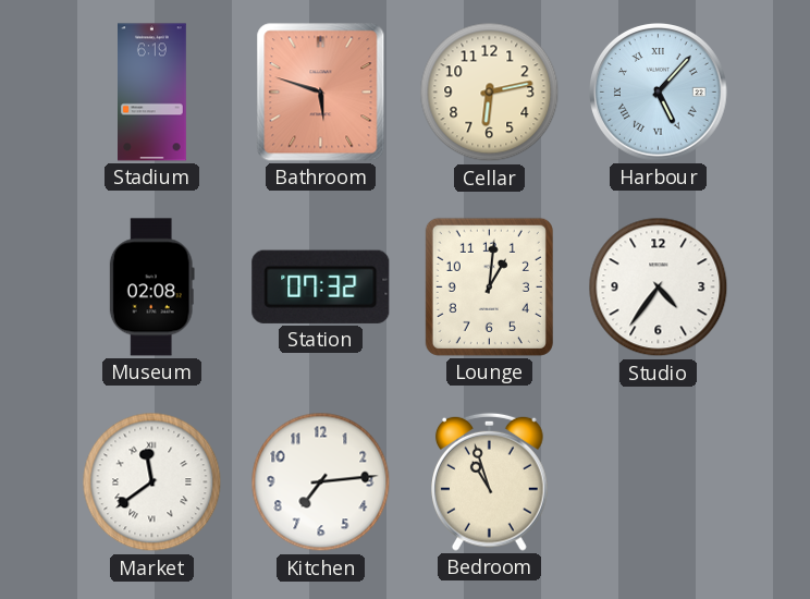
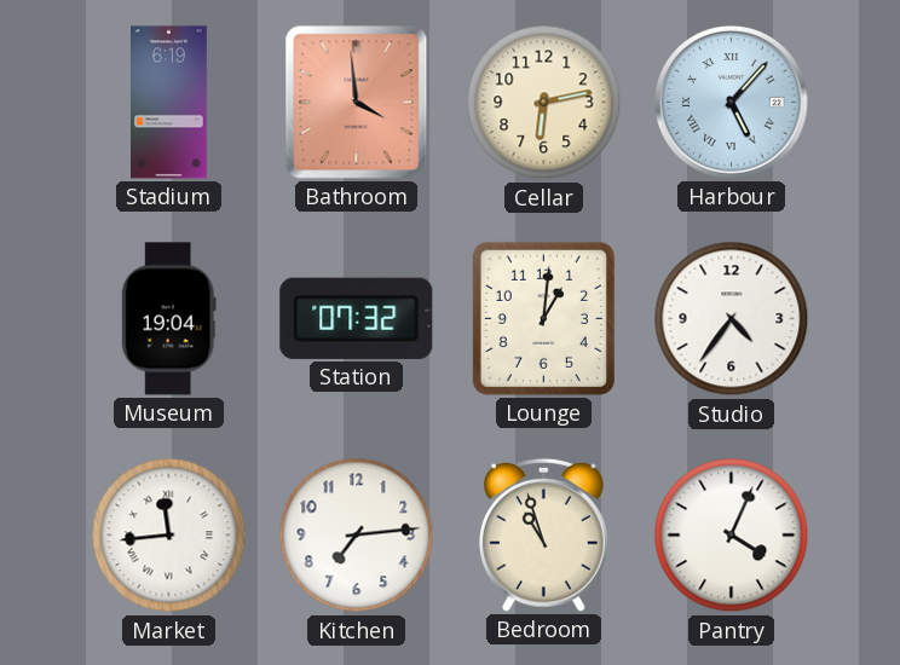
Bathroom: 5:48 -> 3:59 (357, 103)
Museum: 02:08 -> 19:04 (168, 319)
Market: 11:39 -> 11:44 (169, 536)
Pantry: none -> 4:04 (732, 536)
